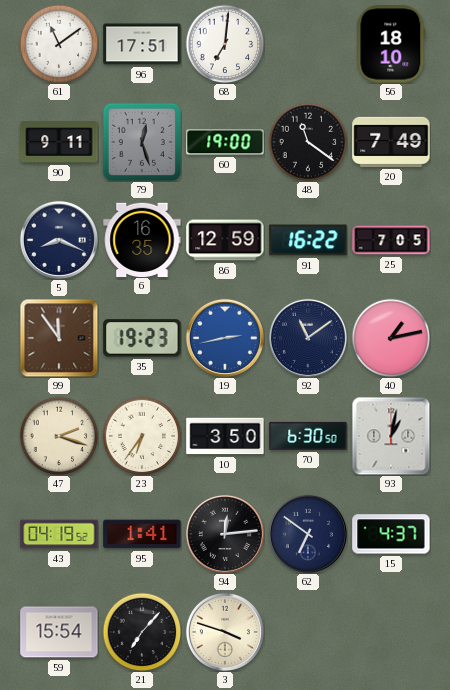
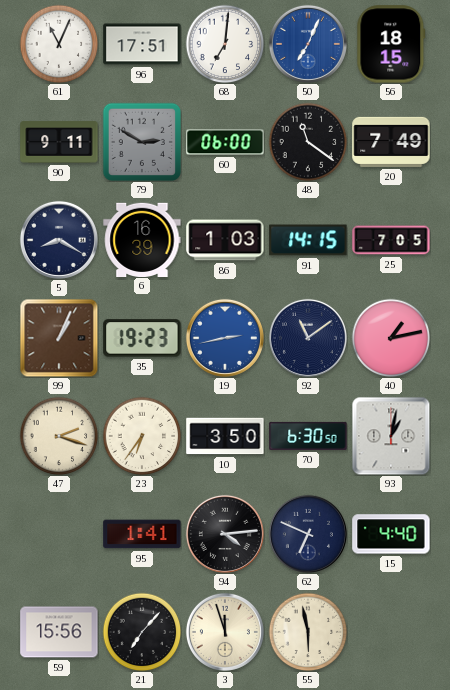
61: 11:09 -> 11:04 (59, 44)
50: none -> 7:04 (308, 44)
56: 18:10 -> 18:15 (391, 44)
79: 12:27 -> 2:50 (141, 141)
60: 19:00 -> 06:00 (225, 142)
5: 8:19 -> 8:20 (59, 240)
6: 16:35 -> 16:39 (142, 239)
86: 12:59 -> 1:03 (225, 240)
91: 16:22 -> 14:15 (308, 240)
99: 11:54 -> 1:04 (59, 338)
43: 04:19 -> none (59, 534)
94: 12:14 -> 4:14 (225, 534)
62: 6:51 -> 6:49 (308, 534)
15: 4:37 -> 4:40 (391, 534)
59: 15:54 -> 15:56 (59, 632)
3: 3:48 -> 11:57 (225, 632)
55: none -> 5:58 (308, 632)
